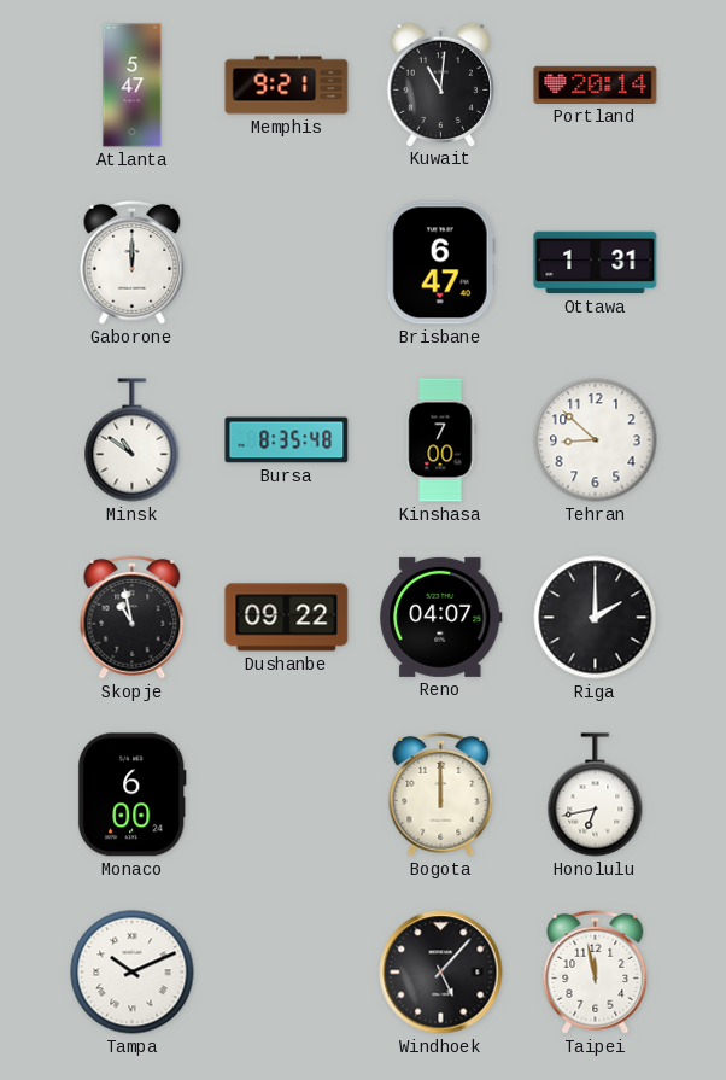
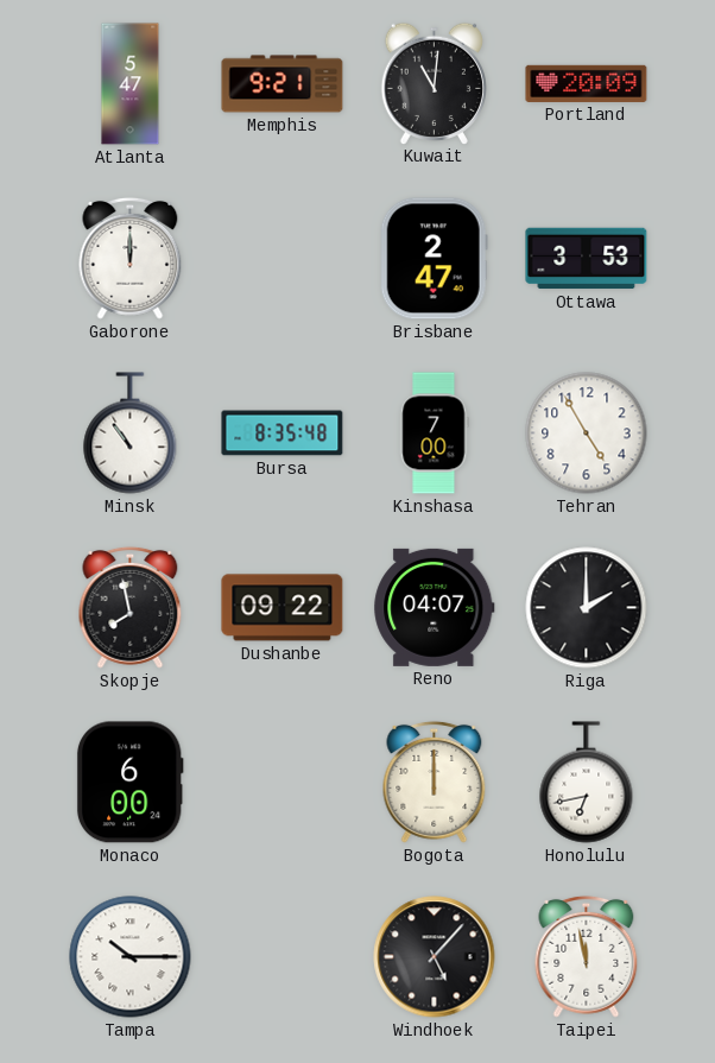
Portland: 20:14 -> 20:09 (587, 83)
Brisbane: 6:47 -> 2:47 (434, 259)
Ottawa: 1:31 -> 3:53 (587, 259)
Minsk: 10:51 -> 10:54 (131, 434)
Tehran: 8:52 -> 4:55 (587, 434)
Skopje: 10:58 -> 7:58 (131, 607)
Tampa: 10:11 -> 10:15 (131, 957)
